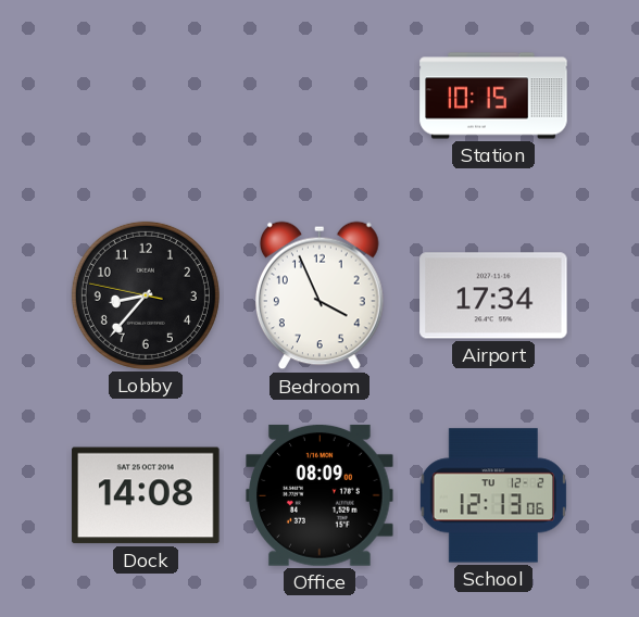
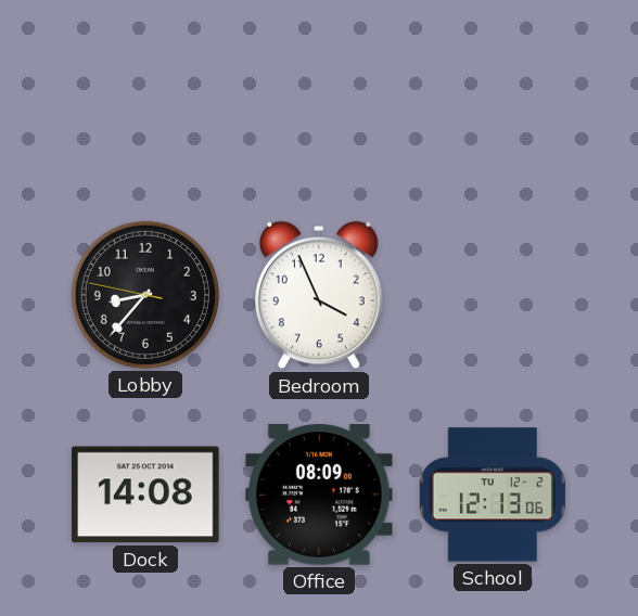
Station: 10:15 -> none (493, 96)
Airport: 17:34 -> none (493, 295)
